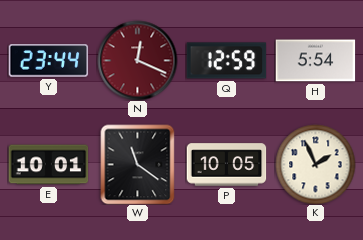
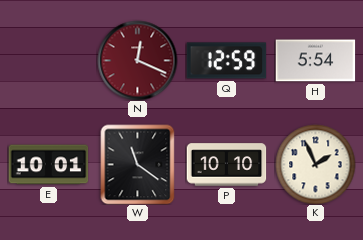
Y: 23:44 -> none (48, 61)
P: 10:05 -> 10:10 (226, 165)
